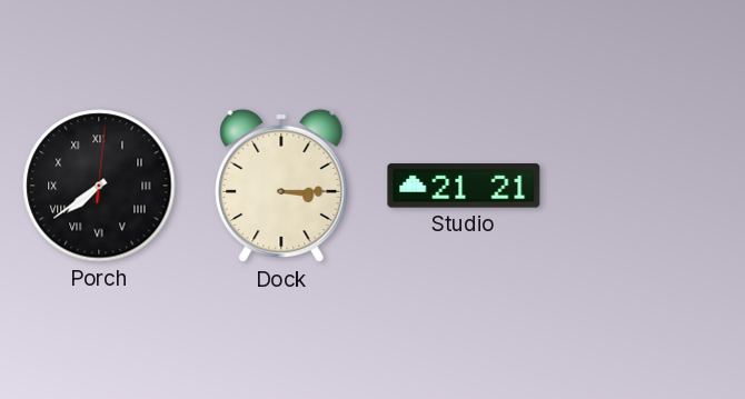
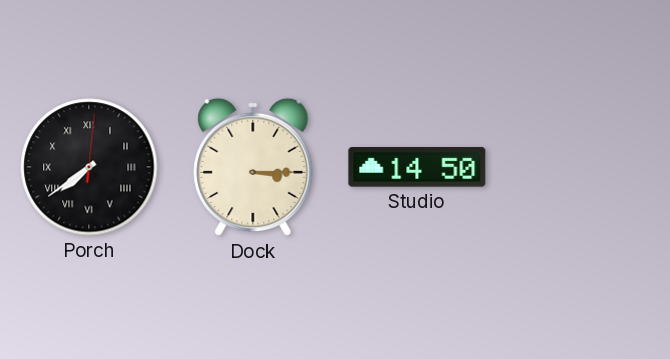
Studio: 21:21 -> 14:50 (417, 167)
